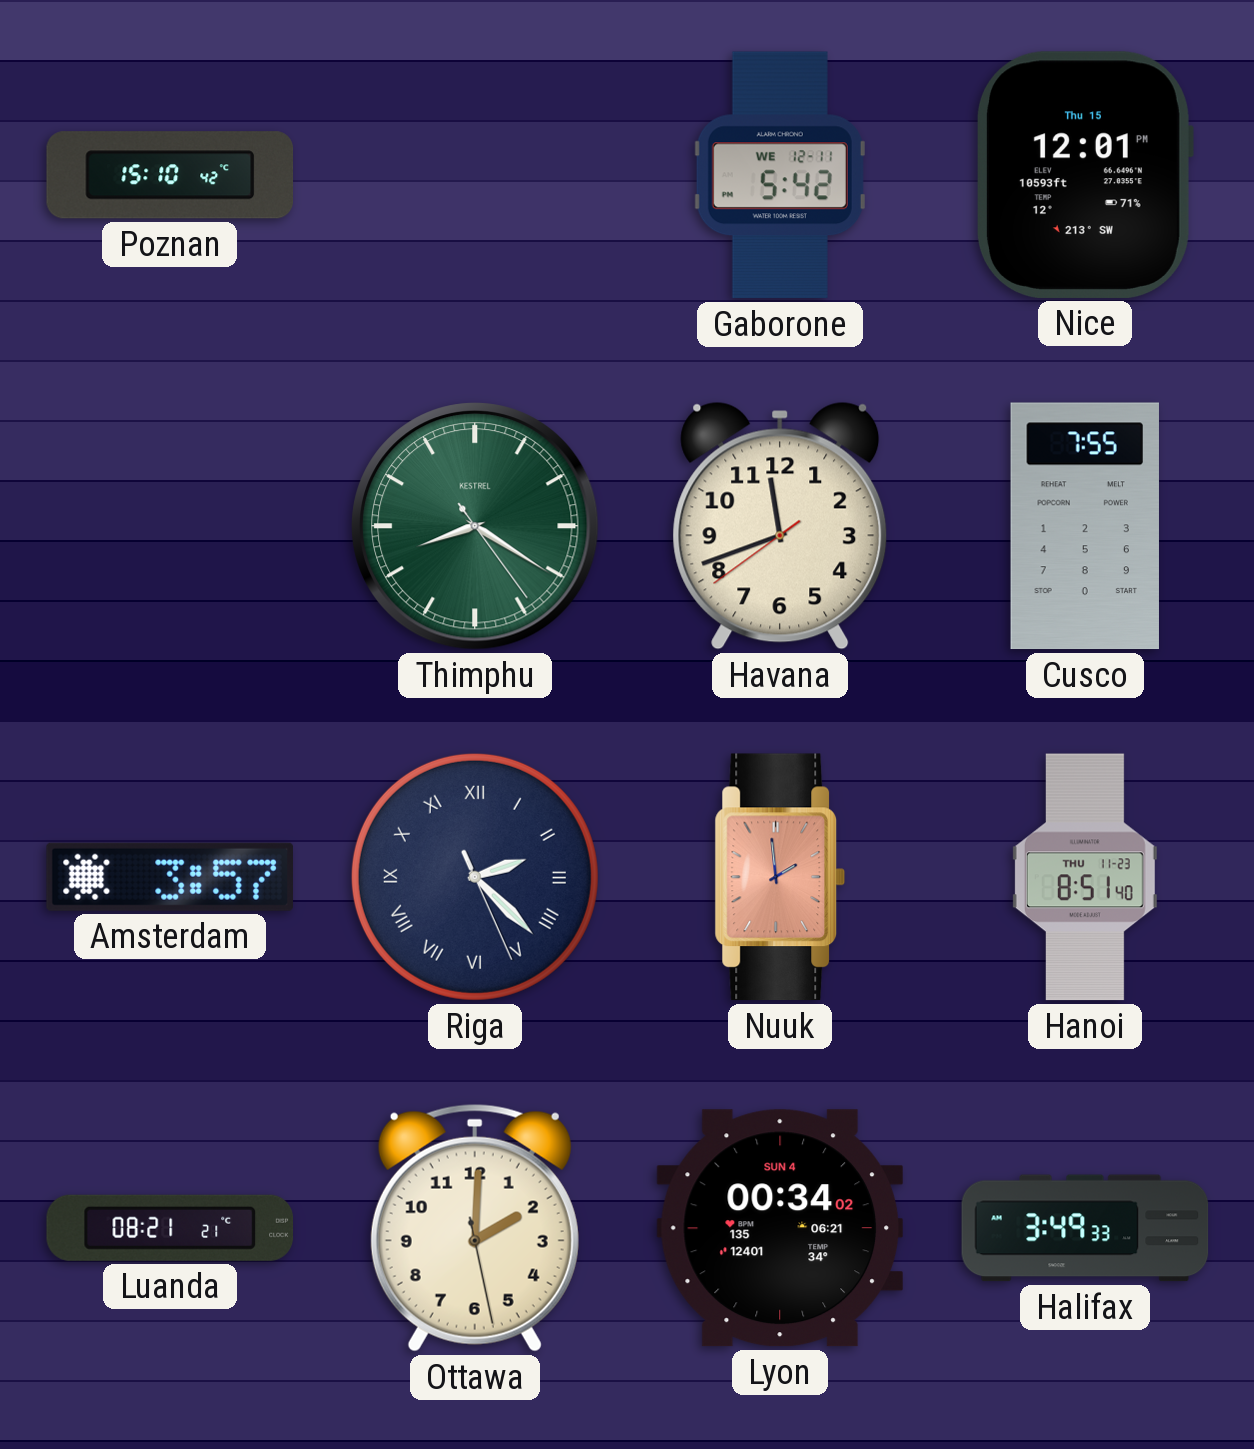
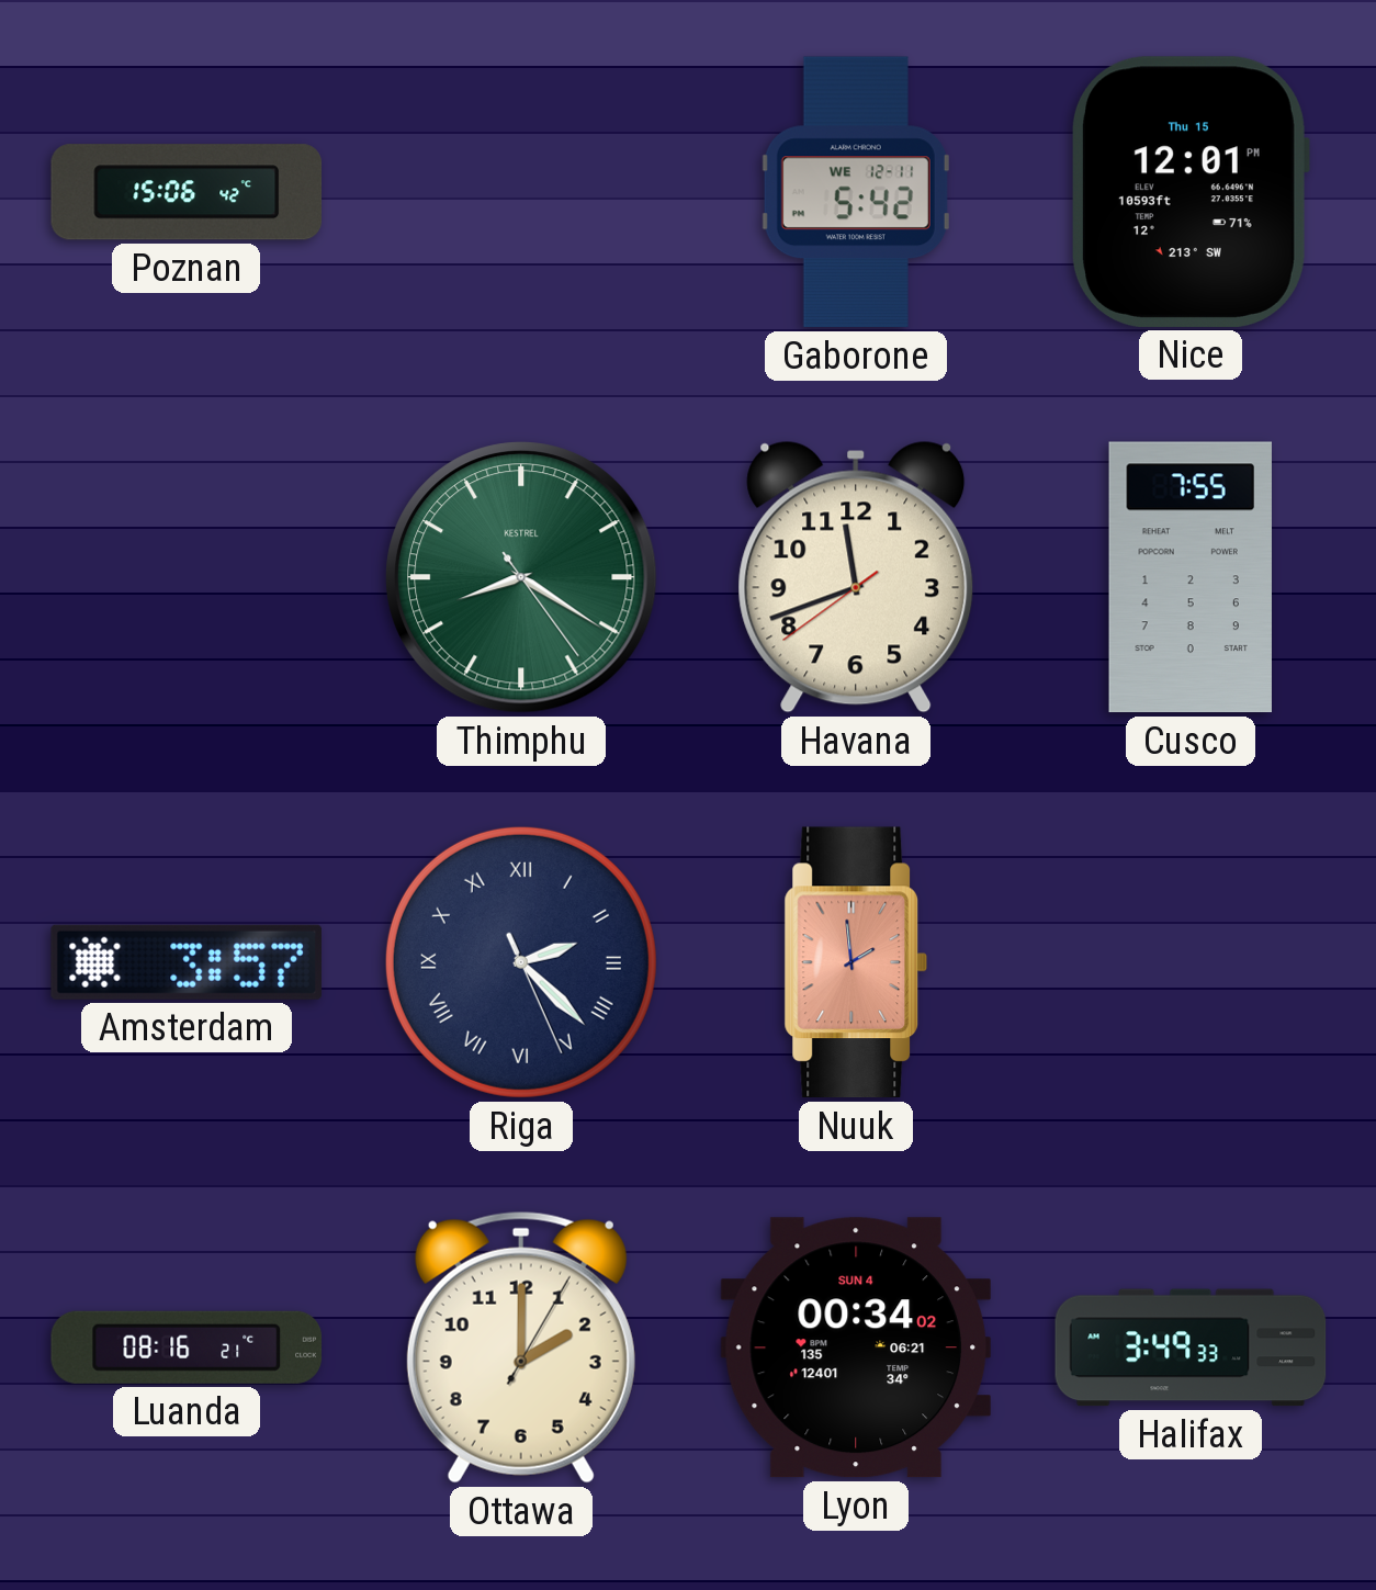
Poznan: 15:10 -> 15:06 (187, 192)
Hanoi: 8:51 -> none (1085, 877)
Luanda: 08:21 -> 08:16 (187, 1347)
Ottawa: 2:00:28 -> 2:00:05 (521, 1347)
